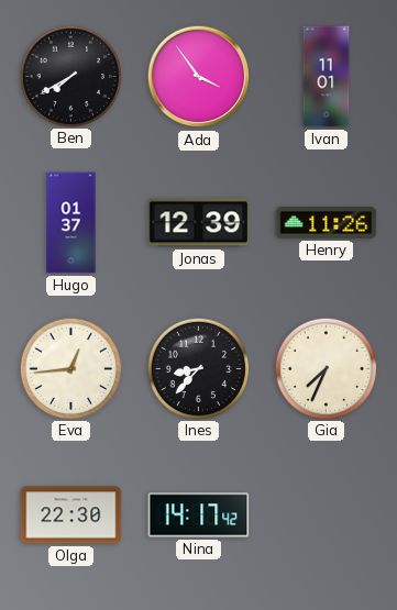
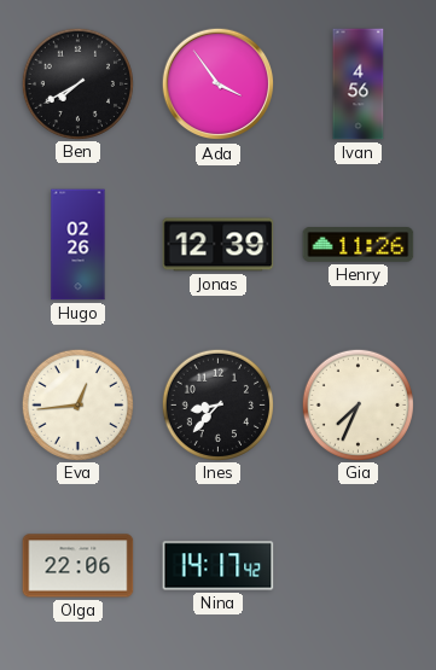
Ivan: 11:01 -> 4:56 (359, 85)
Hugo: 01:37 -> 02:26 (79, 245)
Olga: 22:30 -> 22:06 (79, 566)
